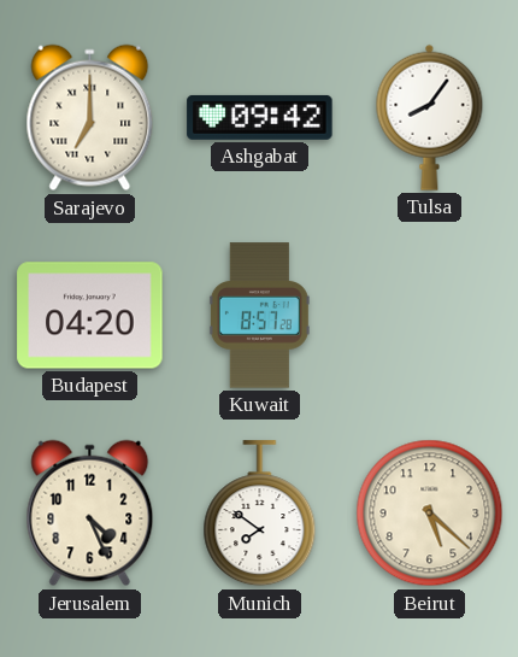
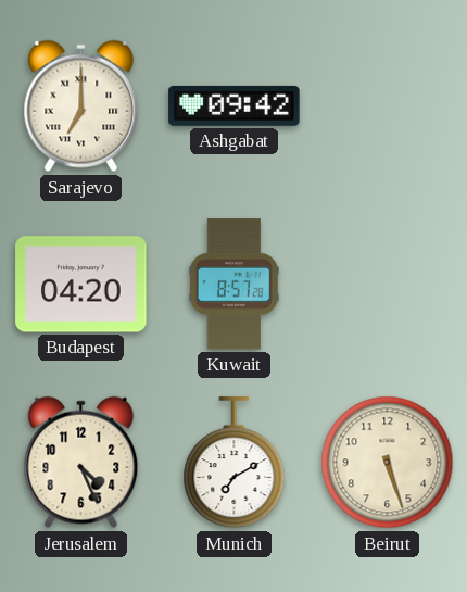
Tulsa: 8:06 -> none (430, 117)
Munich: 7:51 -> 7:10 (235, 463)
Beirut: 5:22 -> 5:27 (388, 463)
